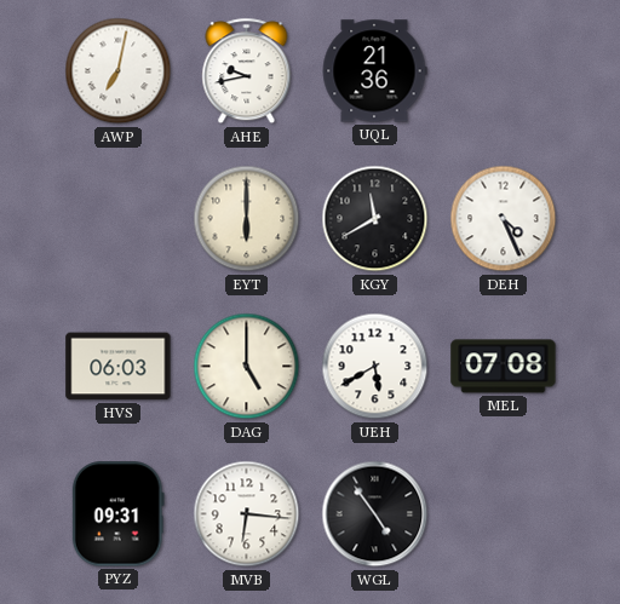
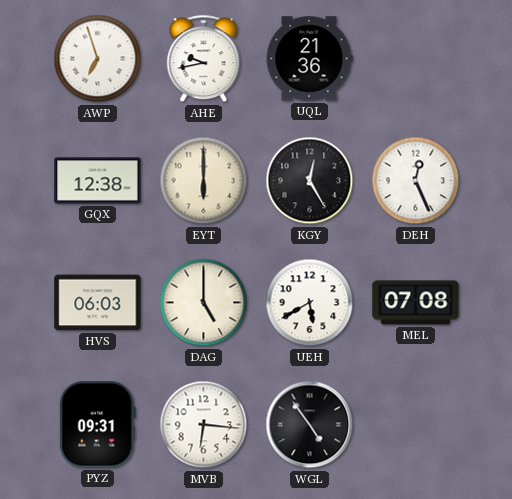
AWP: 7:02 -> 6:57 (98, 59)
GQX: none -> 12:38 (98, 181)
KGY: 11:40 -> 12:25 (310, 181)
DEH: 4:26 -> 12:26 (416, 181)
